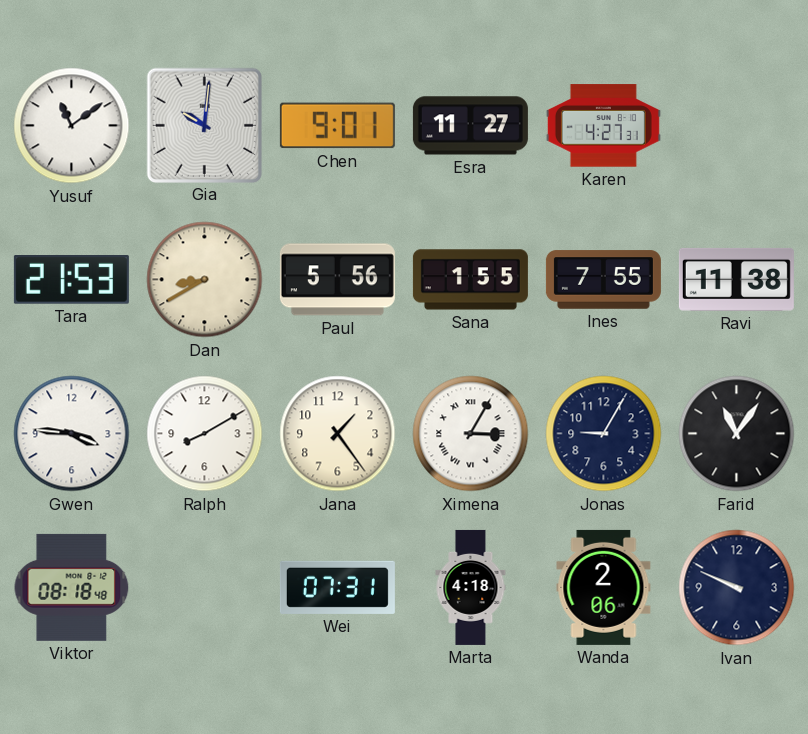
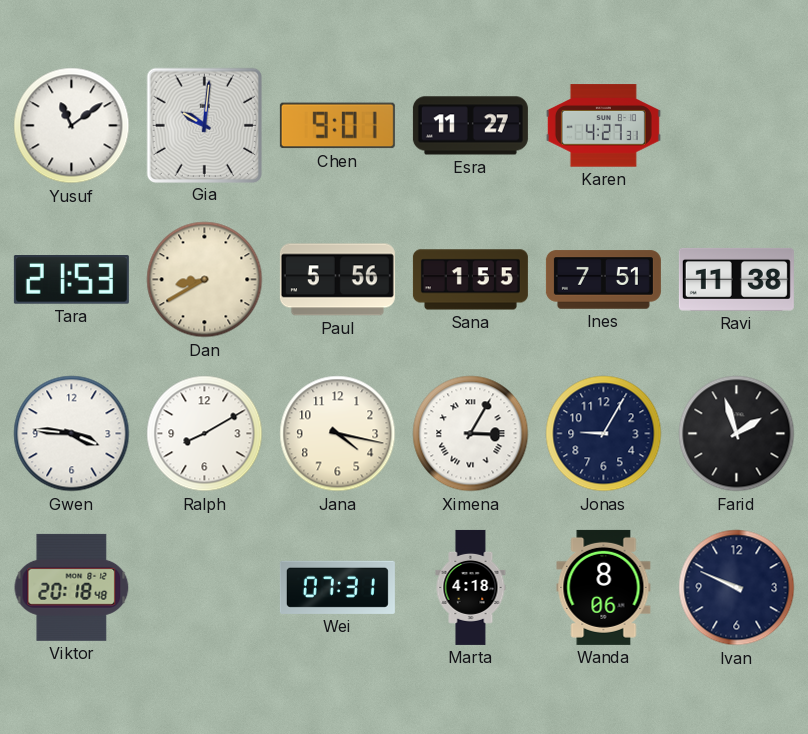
Ines: 7:55 -> 7:51 (603, 280)
Jana: 1:24 -> 4:17 (338, 434)
Farid: 11:06 -> 1:57 (737, 434)
Viktor: 08:18 -> 20:18 (72, 587)
Wanda: 2:06 -> 8:06 (604, 587)
